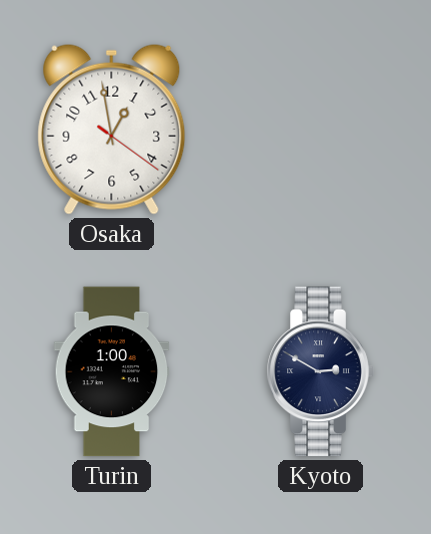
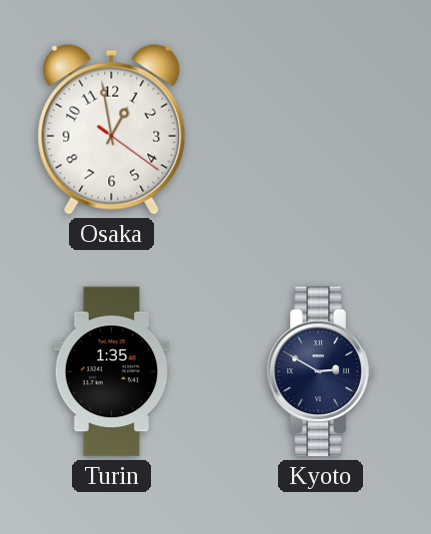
Turin: 1:00 -> 1:35 (112, 372)
